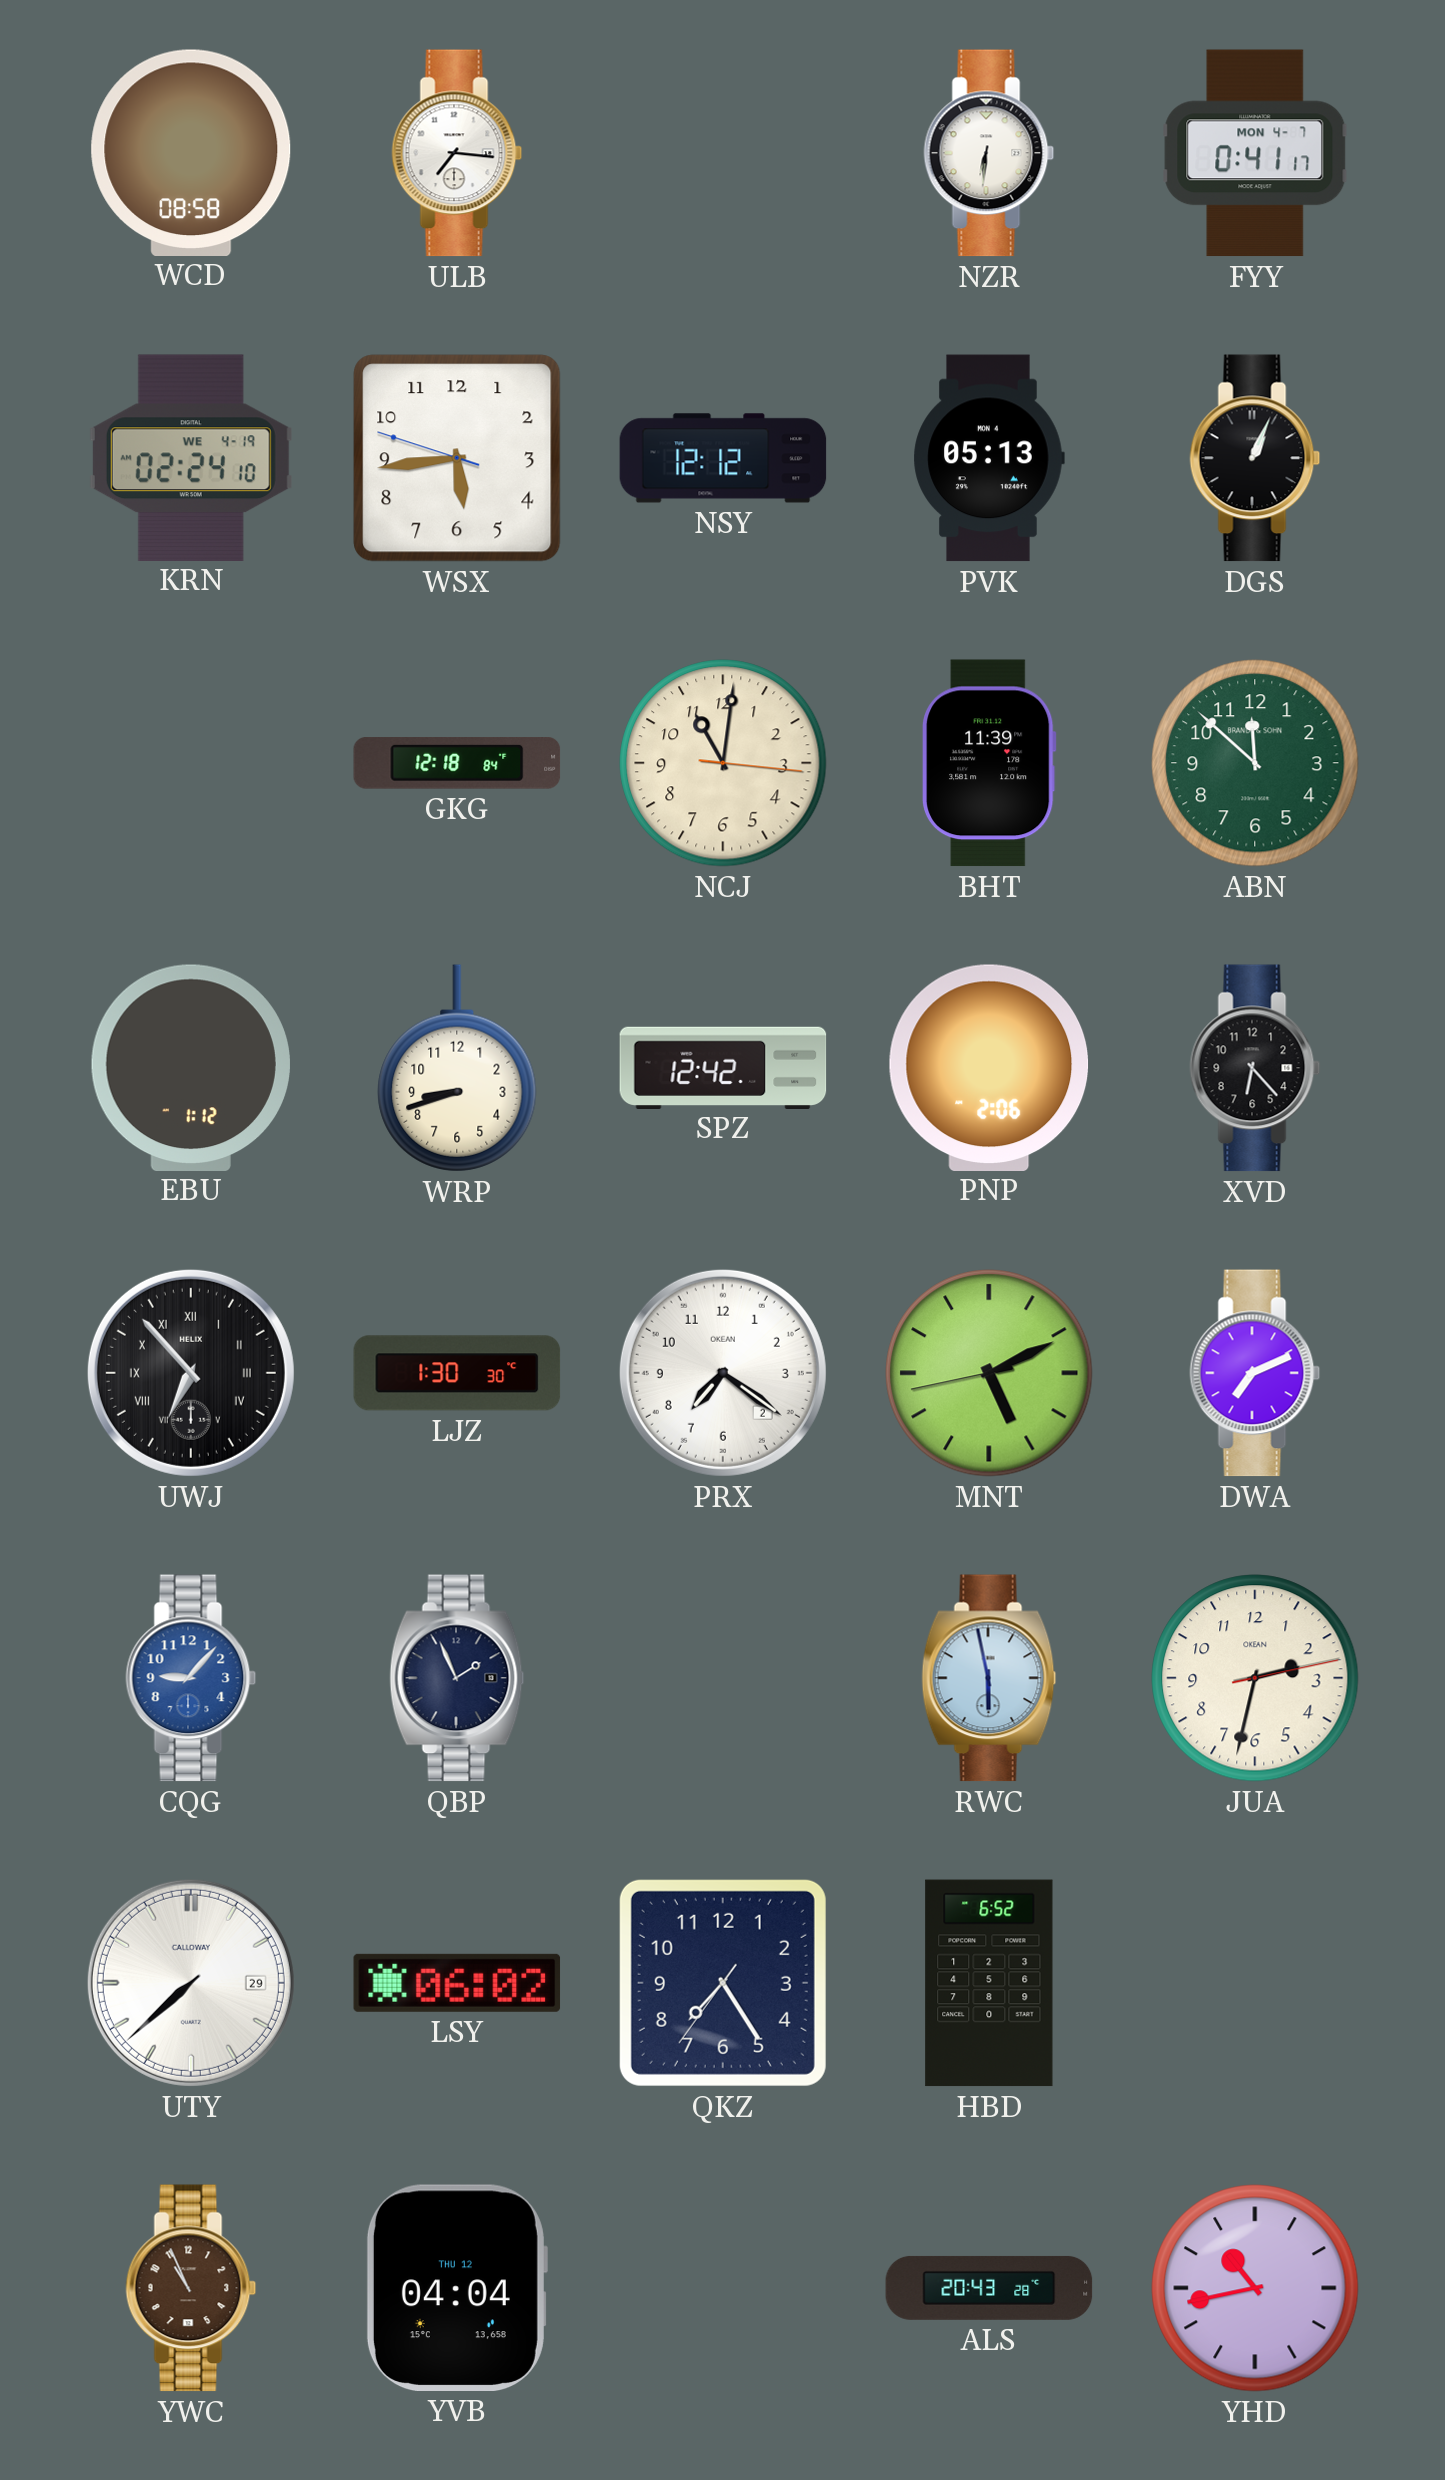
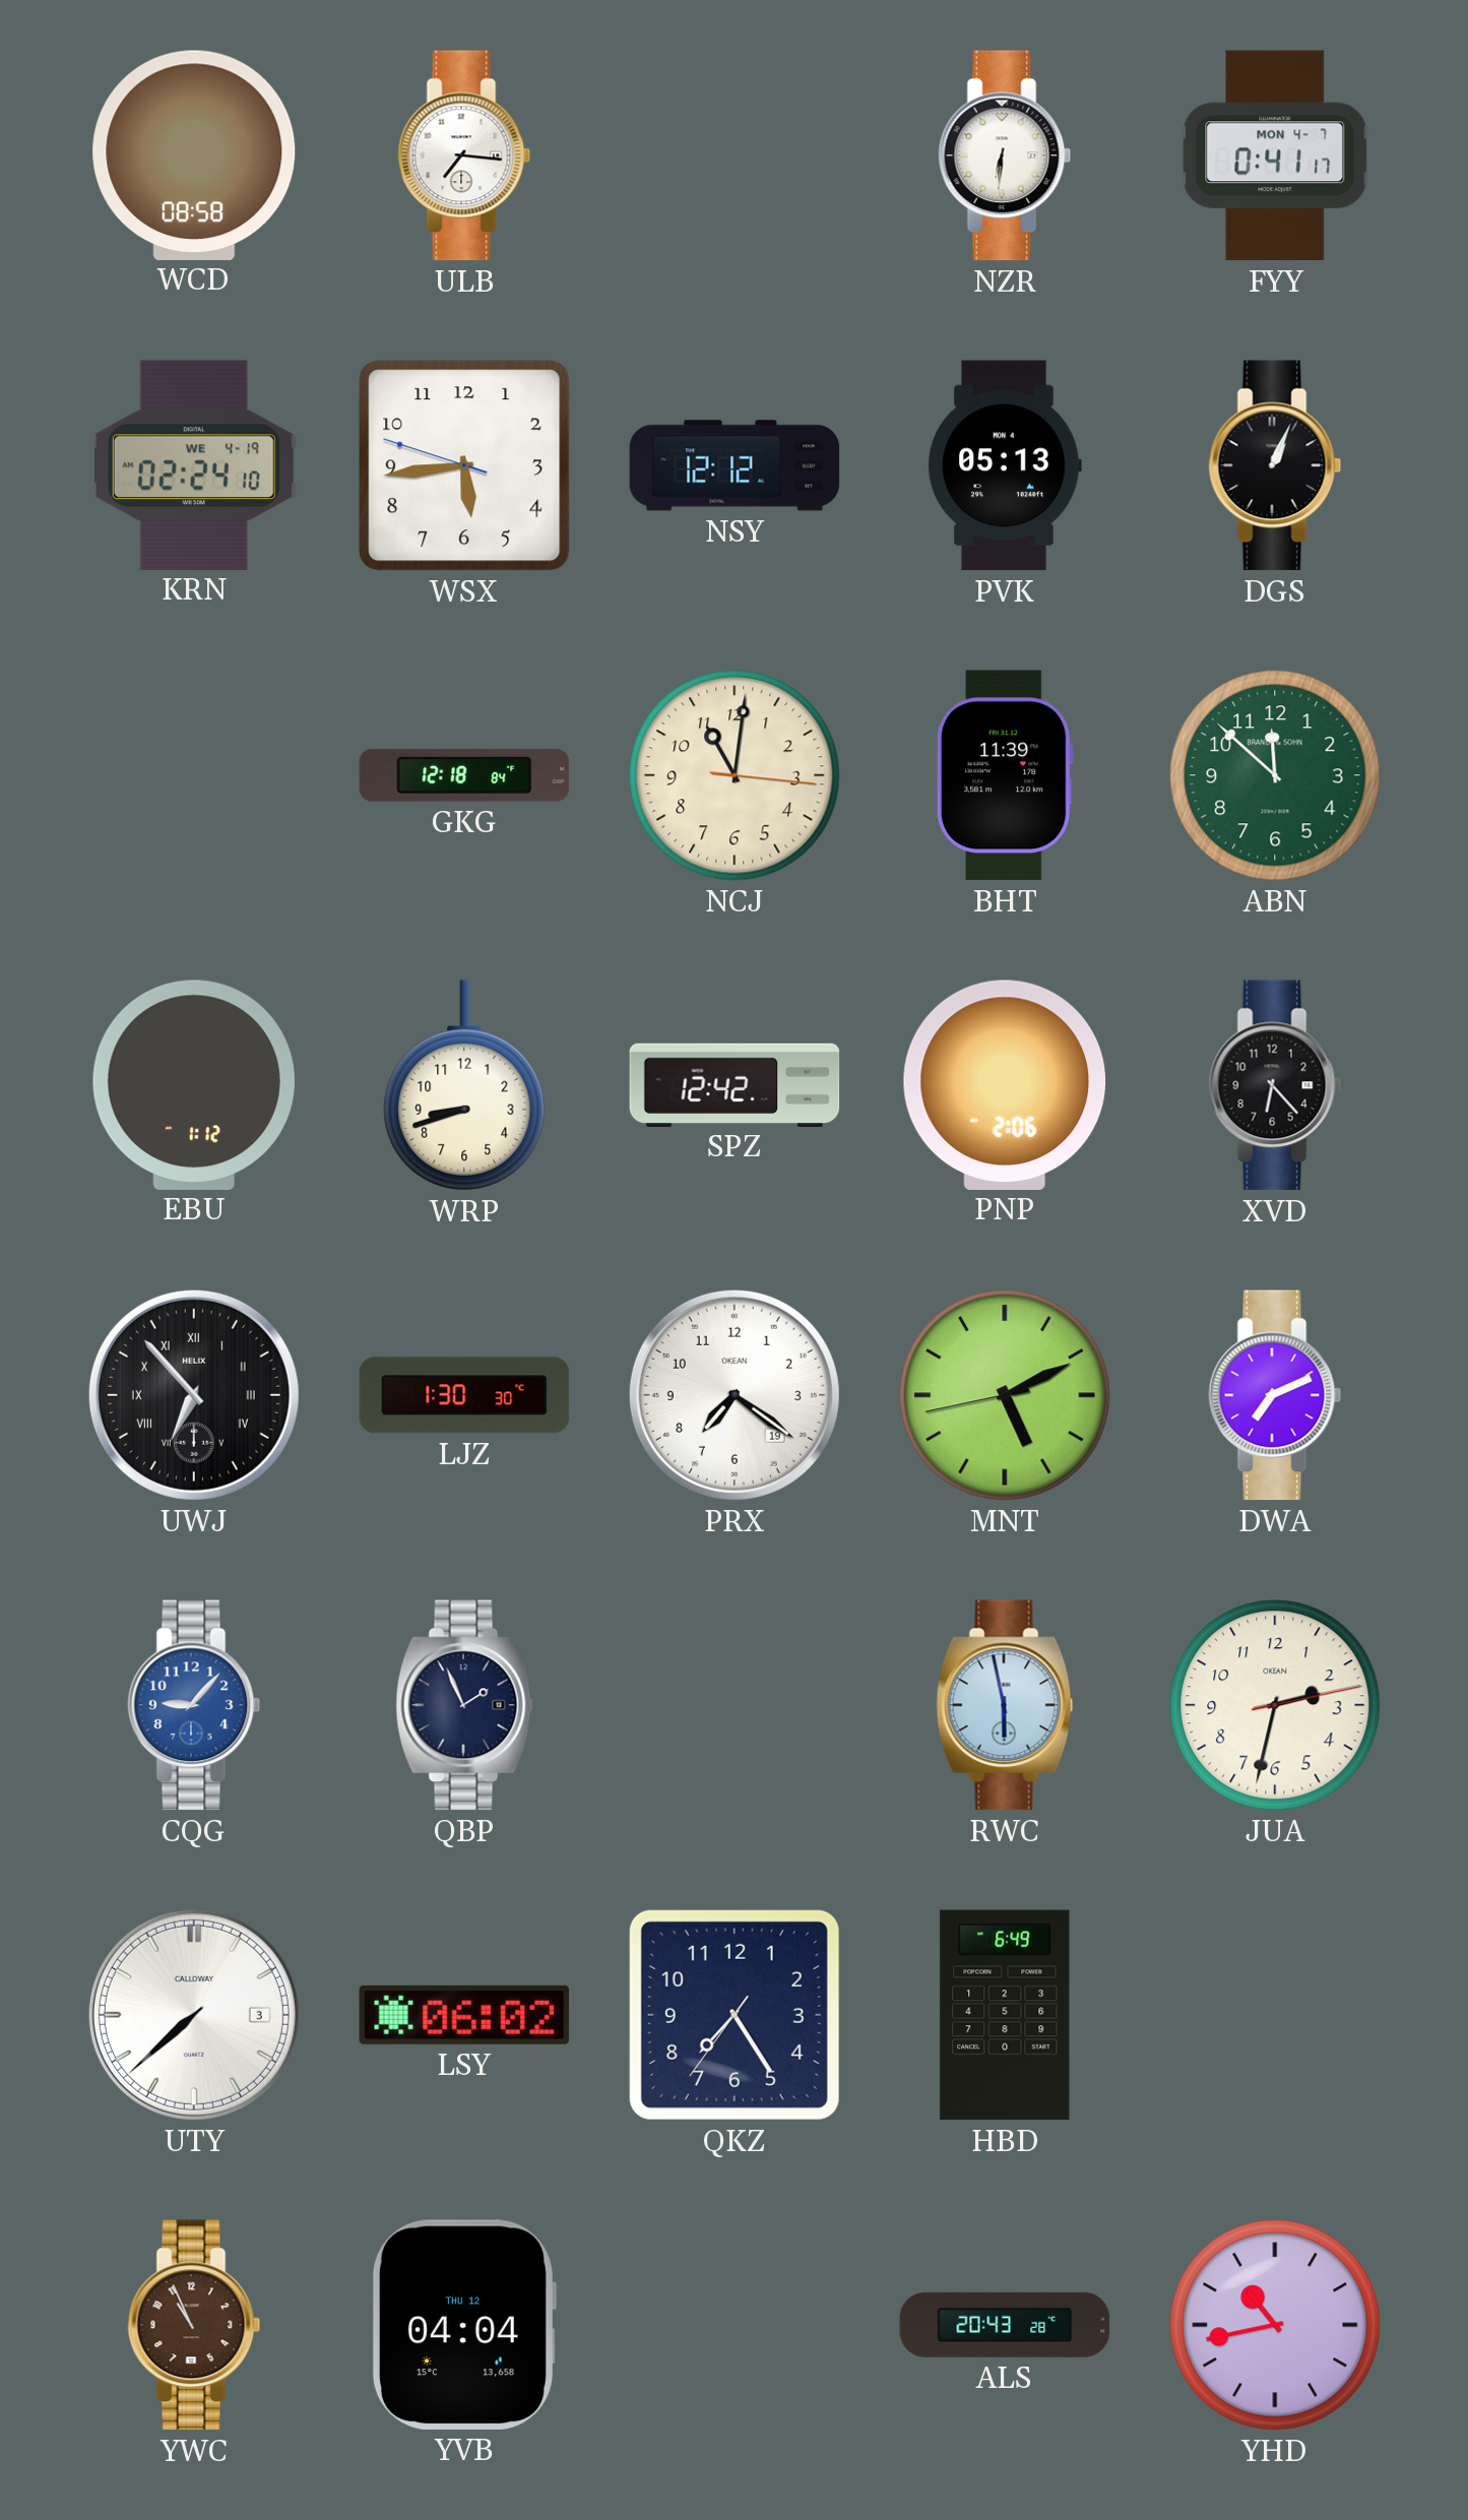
PRX date: 2 -> 19 (735, 1395)
UTY date: 29 -> 3 (194, 2015)
HBD: 6:52 -> 6:49 (1005, 2015)
